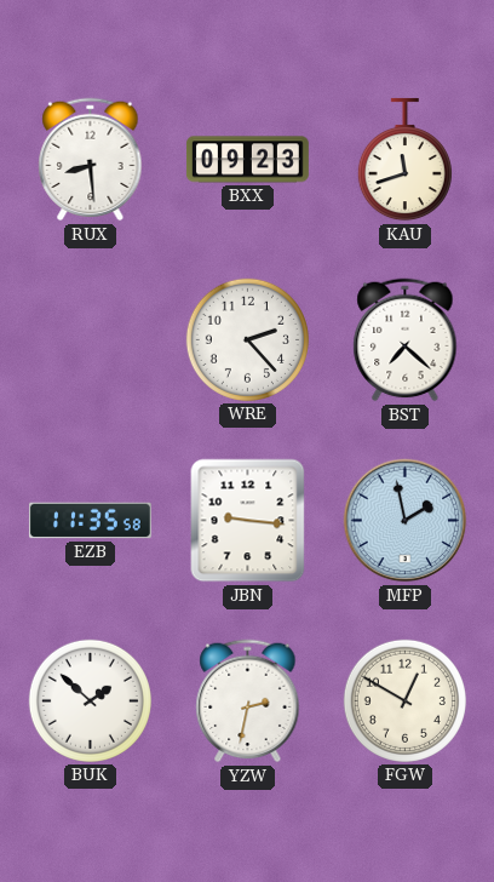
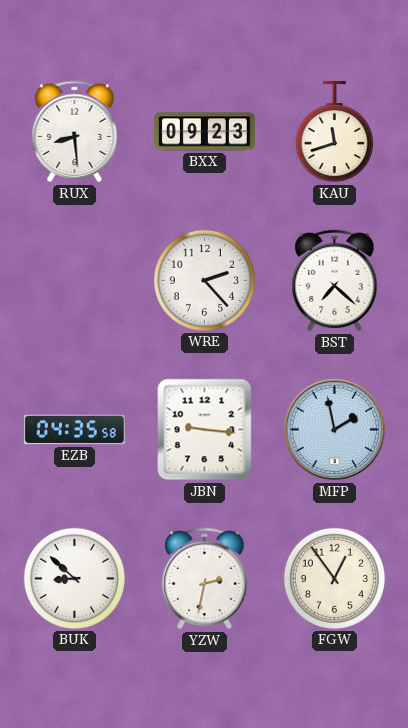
EZB: 11:35 -> 04:35 (74, 430)
BUK: 1:52 -> 8:52 (74, 578)
FGW: 12:50 -> 12:54 (334, 578)
